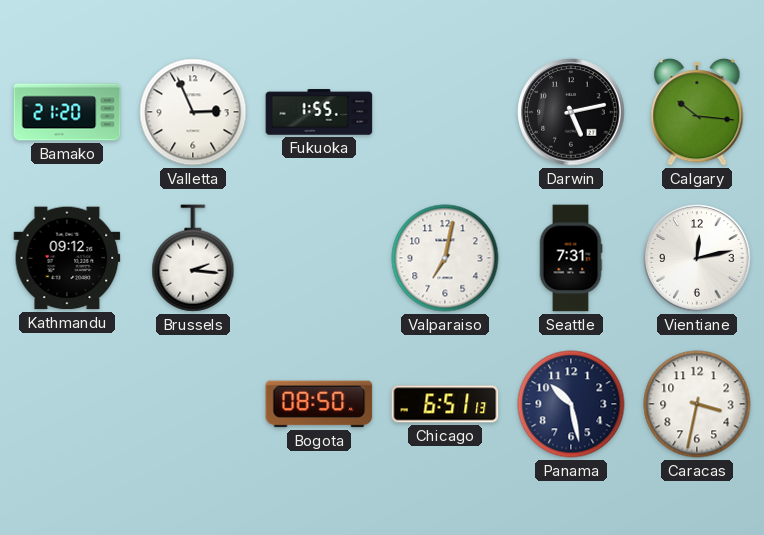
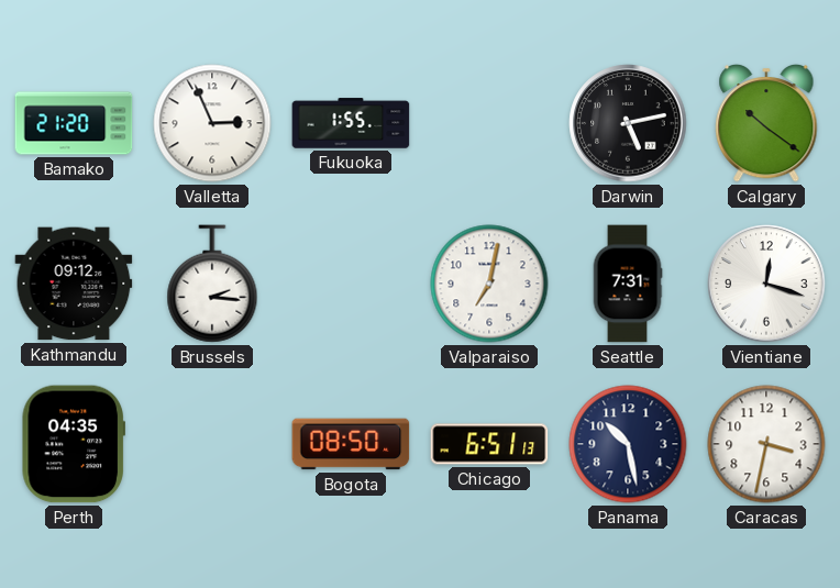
Calgary: 10:16 -> 10:21 (766, 123)
Vientiane: 12:13 -> 12:18 (766, 284)
Perth: none -> 04:35 (74, 444)
